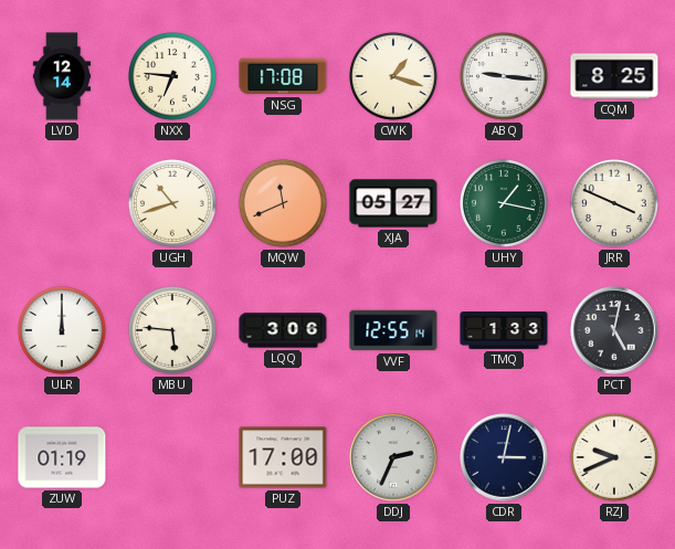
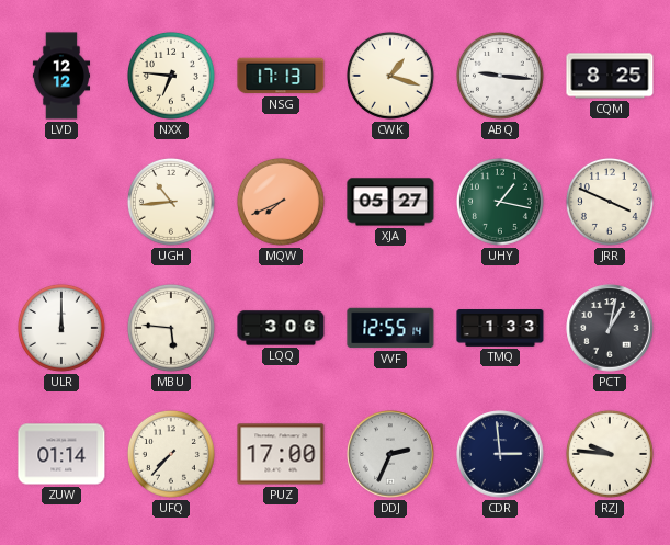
LVD: 12:14 -> 12:12 (60, 76)
NSG: 17:08 -> 17:13 (281, 76)
UGH: 10:42 -> 10:44 (171, 202)
MQW: 11:41 -> 7:41 (281, 202)
PCT: 5:02 -> 1:02 (610, 328)
ZUW: 01:19 -> 01:14 (61, 454)
UFQ: none -> 7:37 (171, 454)
CDR: 3:02 -> 2:59 (500, 454)
RZJ: 9:41 -> 9:46 (610, 454)
